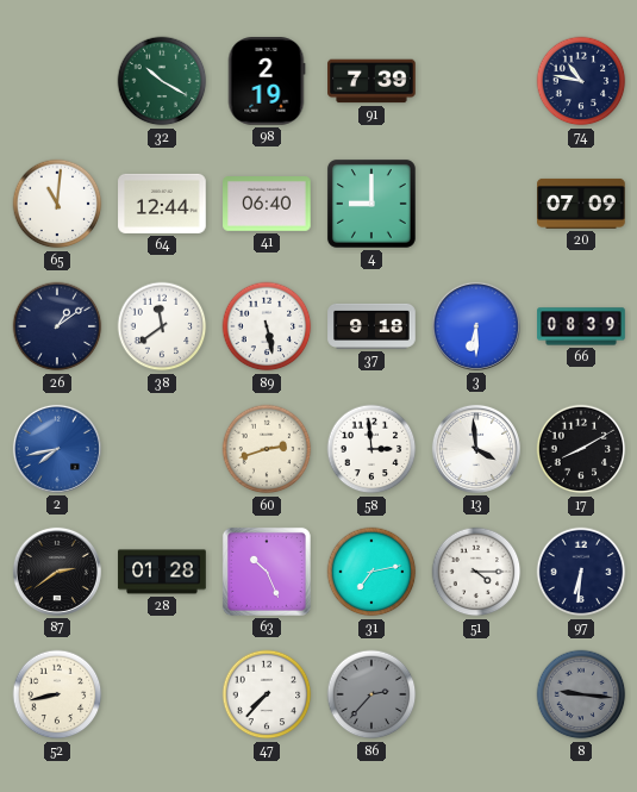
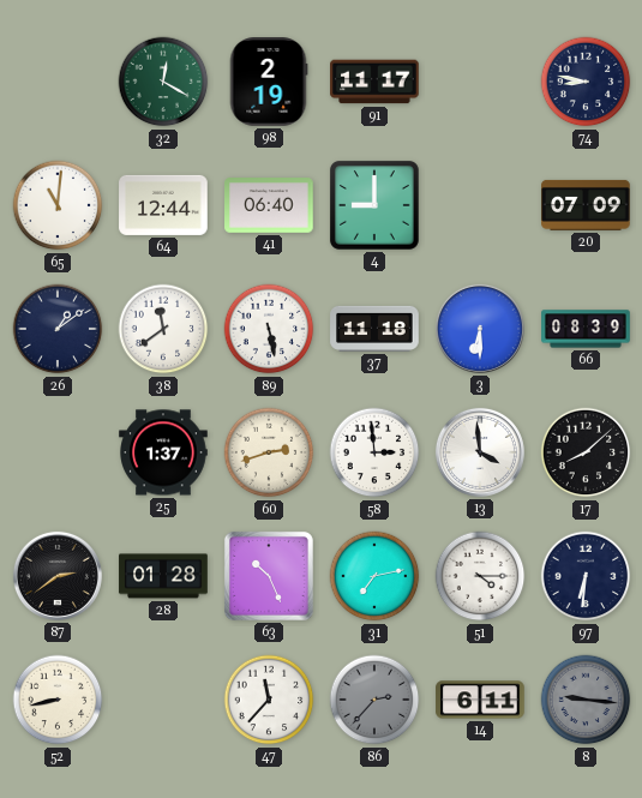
32: 10:20 -> 12:20 (163, 82)
91: 7:39 -> 11:17 (374, 82)
74: 10:47 -> 8:47 (586, 82)
37: 9:18 -> 11:18 (374, 329)
2: 7:43 -> none (57, 449)
25: none -> 1:37 (163, 452)
17: 8:10 -> 8:08 (586, 452)
47: 7:37 -> 11:37 (269, 700)
14: none -> 6:11 (480, 700)
